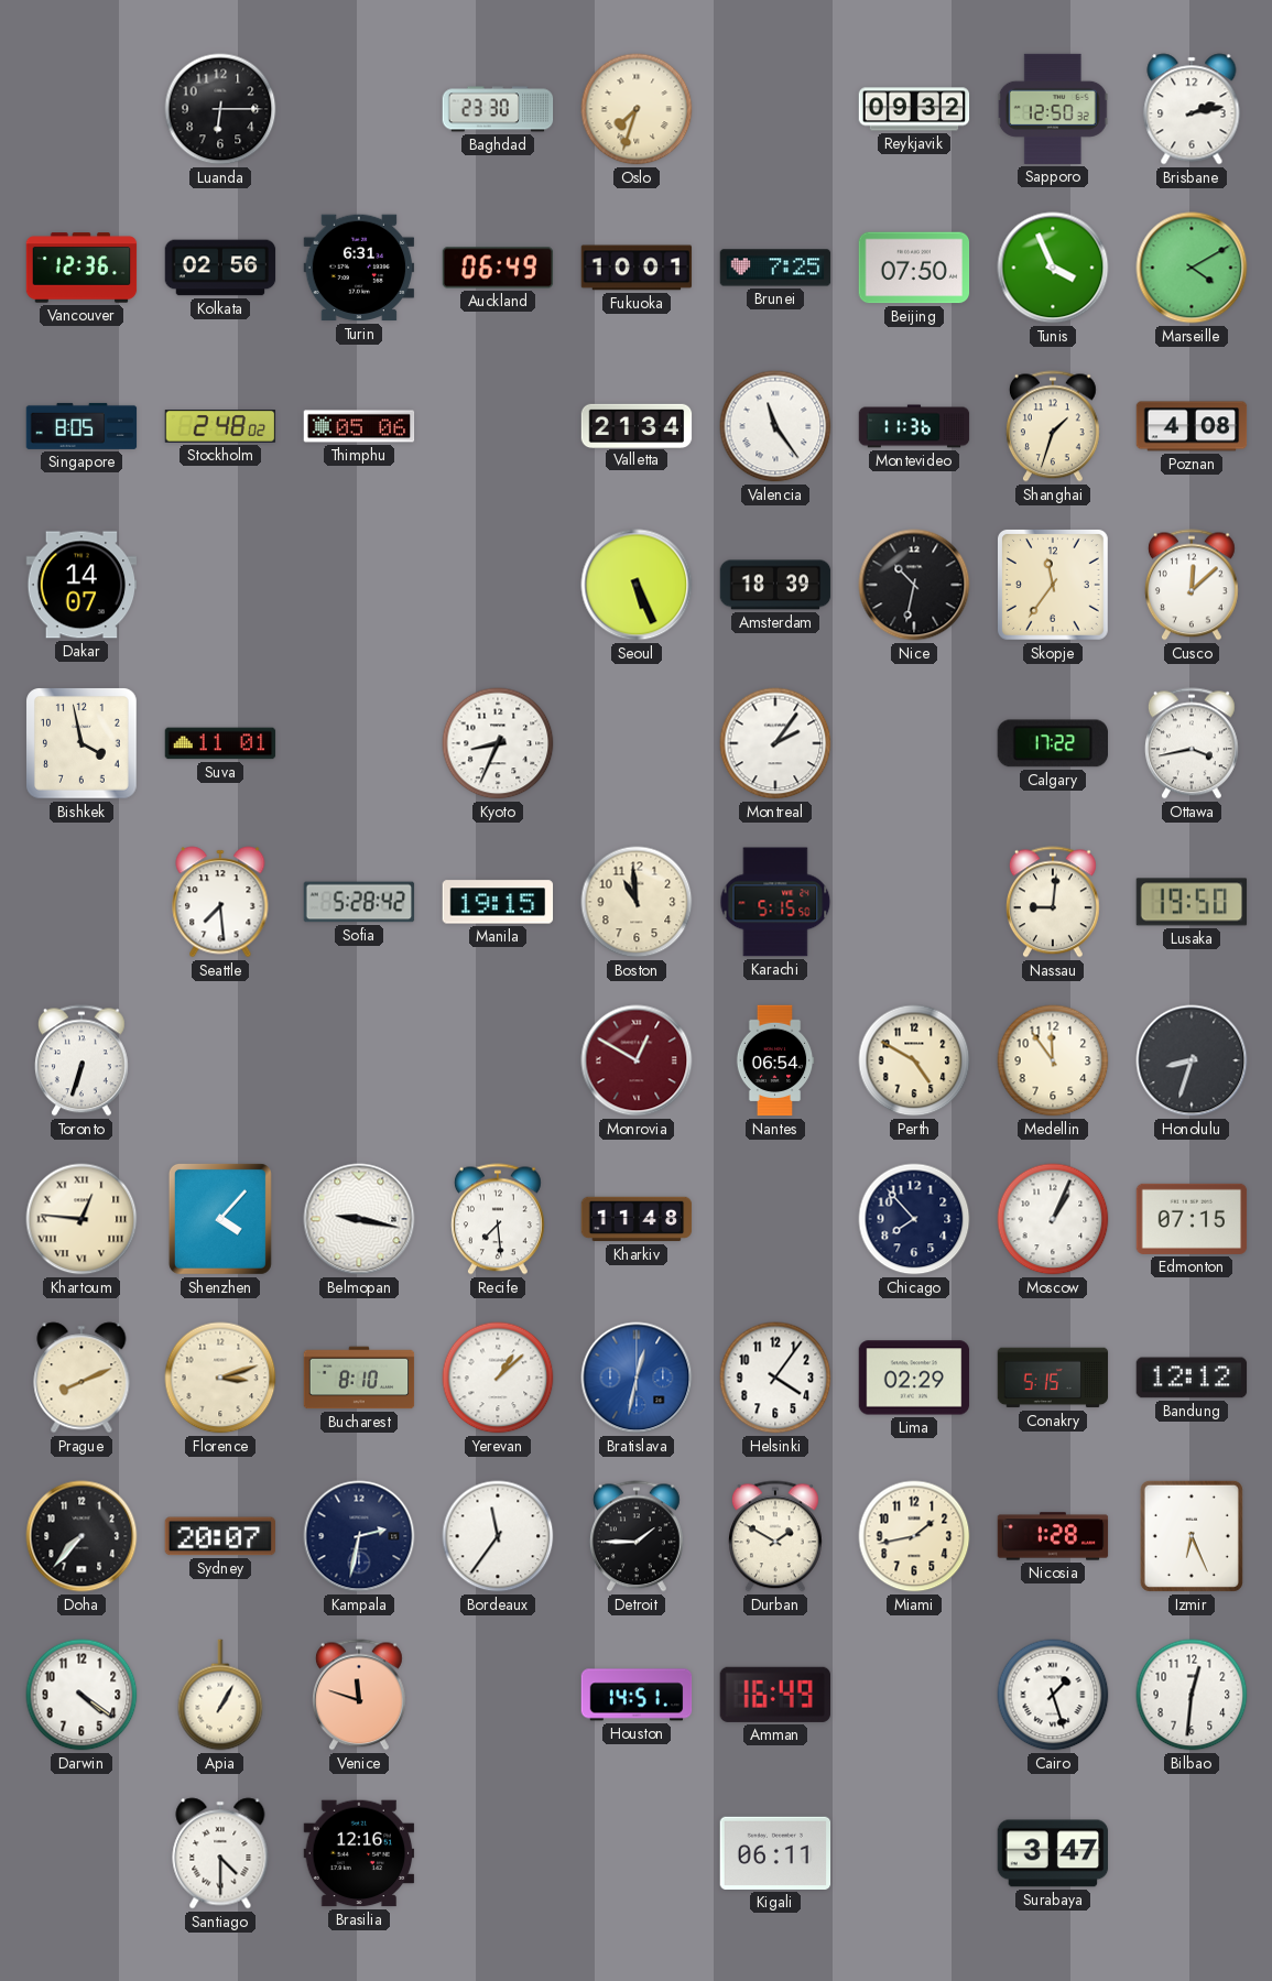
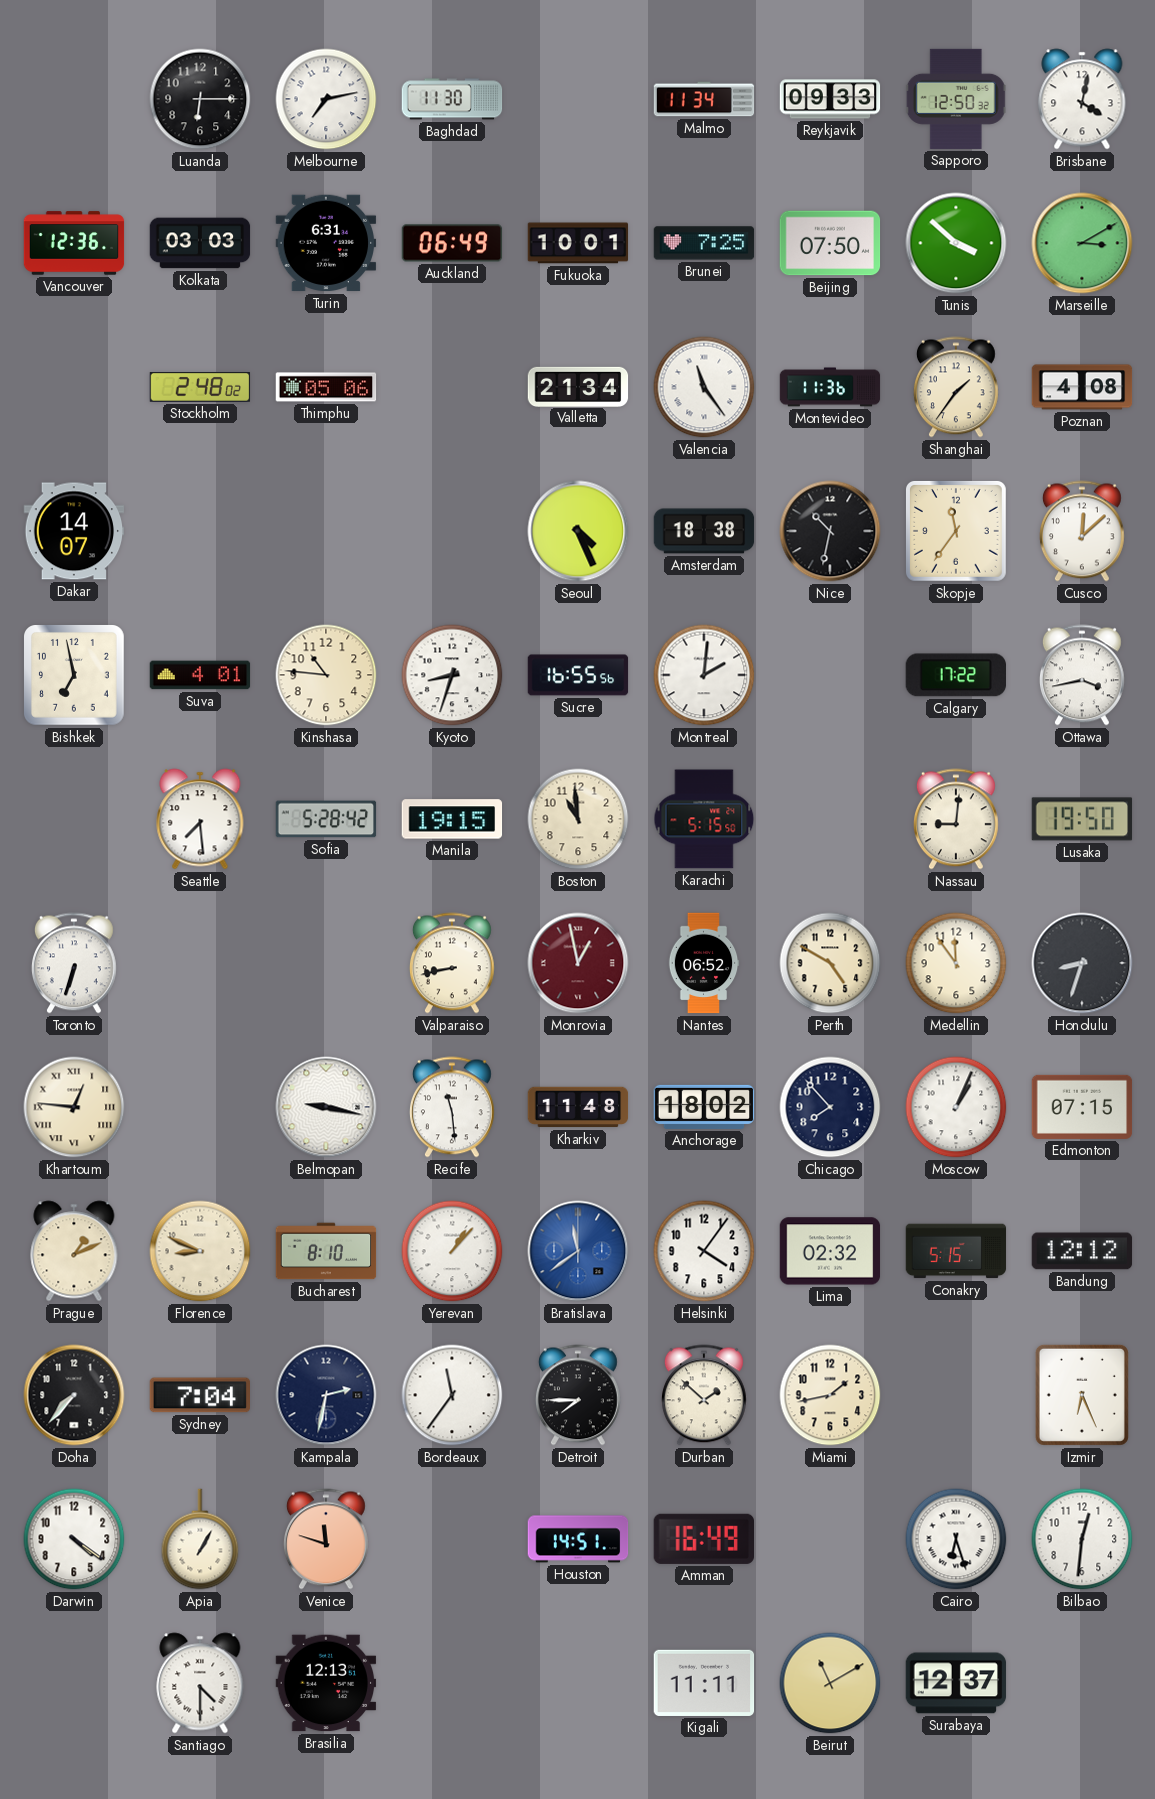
Melbourne: none -> 7:13 (326, 99)
Baghdad: 23:30 -> 11:30 (452, 99)
Oslo: 7:33 -> none (637, 109)
Malmo: none -> 11:34 (704, 99)
Reykjavik: 09:32 -> 09:33 (830, 99)
Brisbane: 2:13 -> 4:02 (1082, 99)
Kolkata: 02:56 -> 03:03 (200, 243)
Tunis: 3:56 -> 3:52 (956, 243)
Marseille: 4:10 -> 3:10 (1082, 243)
Singapore: 8:05 -> none (81, 426)
Shanghai: 1:33 -> 1:36 (956, 387)
Seoul: 5:26 -> 4:26 (578, 531)
Amsterdam: 18:39 -> 18:38 (704, 531)
Bishkek: 3:58 -> 6:58 (75, 676)
Suva: 11:01 -> 4:01 (200, 675)
Kinshasa: none -> 10:46 (326, 675)
Kyoto: 8:34 -> 8:33 (452, 675)
Sucre: none -> 16:55 (578, 675)
Montreal: 2:06 -> 2:01 (704, 675)
Valparaiso: none -> 8:43 (452, 963)
Monrovia: 12:50 -> 12:58 (578, 963)
Nantes: 06:54 -> 06:52 (704, 963)
Shenzhen: 4:07 -> none (220, 1219)
Recife: 7:29 -> 11:29 (452, 1107)
Anchorage: none -> 18:02 (704, 1107)
Prague: 8:11 -> 1:11 (74, 1251)
Florence: 3:12 -> 8:49 (200, 1251)
Yerevan: 1:08 -> 1:07 (452, 1251)
Bratislava: 12:32 -> 11:39 (578, 1251)
Lima: 02:29 -> 02:32 (830, 1251)
Sydney: 20:07 -> 7:04 (199, 1395)
Detroit: 1:45 -> 7:45 (578, 1395)
Durban: 1:50 -> 1:52 (704, 1395)
Nicosia: 1:28 -> none (1053, 1536)
Cairo: 1:27 -> 6:27 (956, 1539)
Brasilia: 12:16 -> 12:13 (326, 1683)
Kigali: 06:11 -> 11:11 (704, 1683)
Beirut: none -> 11:10 (830, 1683)
Surabaya: 3:47 -> 12:37 (956, 1683)
